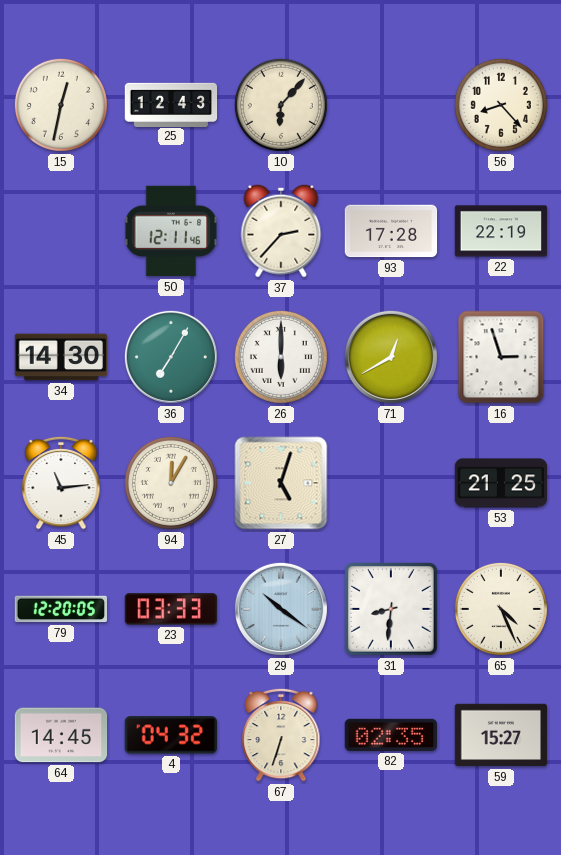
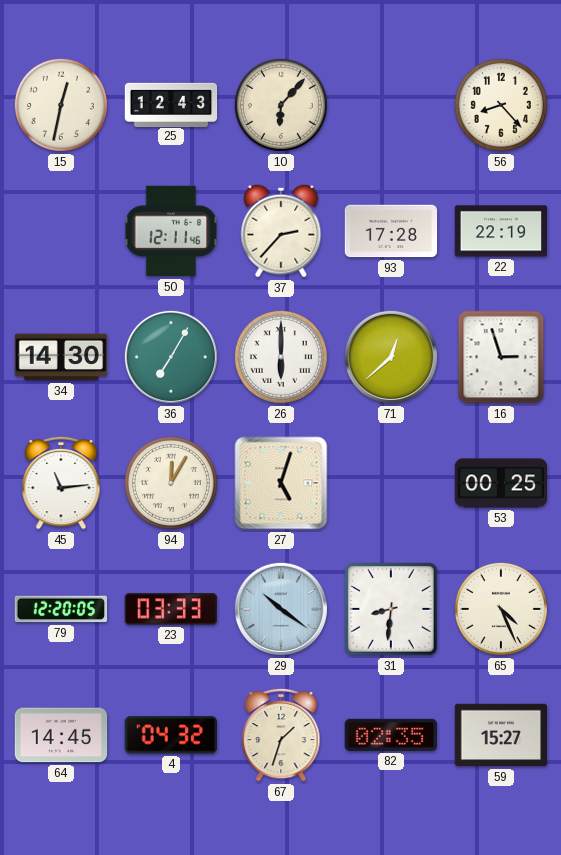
71: 12:40 -> 12:38 (391, 357)
53: 21:25 -> 00:25 (501, 483)
67: 6:33 -> 1:33 (281, 735)
